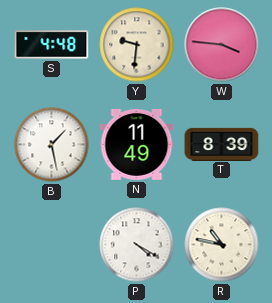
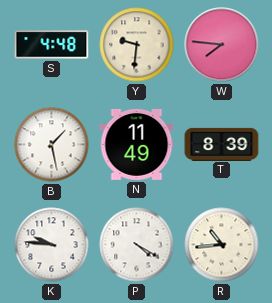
W: 3:46 -> 7:46 (222, 45)
K: none -> 9:46 (52, 245)
R: 10:47 -> 10:44 (222, 245)
